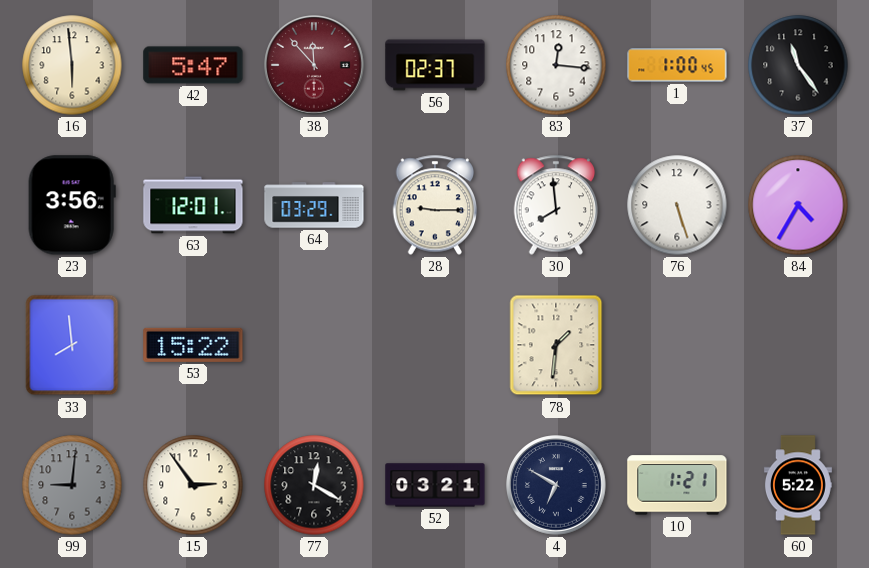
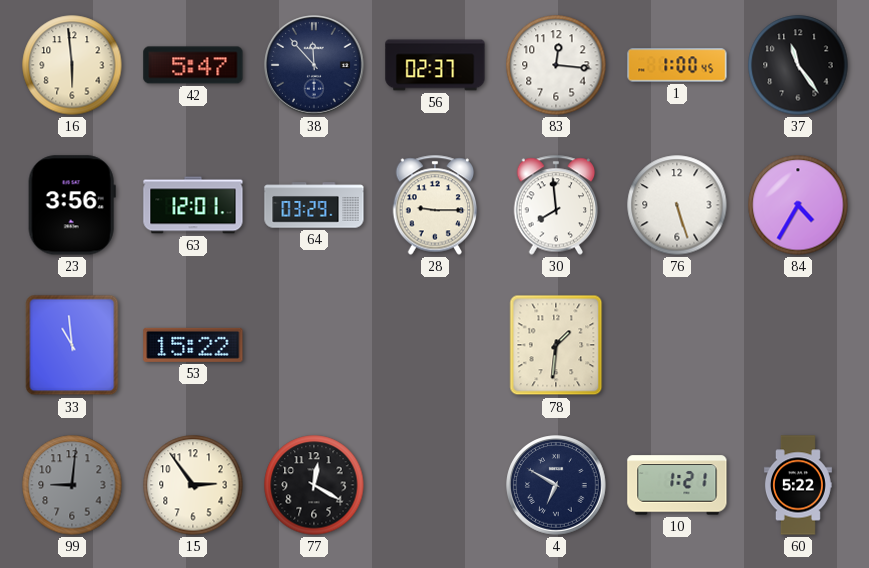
38 dial: burgundy -> navy (314, 65)
33: 7:59 -> 10:59 (72, 345)
52: 03:21 -> none (435, 485)
